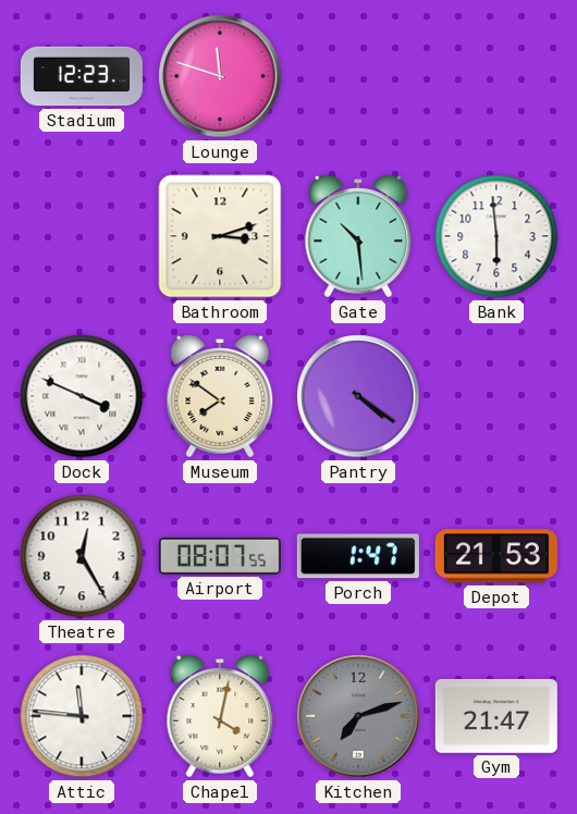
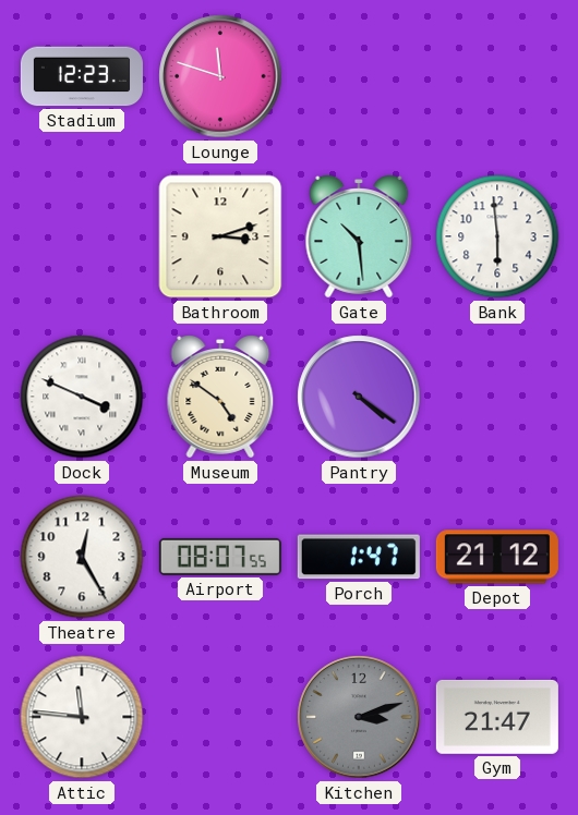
Museum: 7:51 -> 4:51 (220, 397)
Depot: 21:53 -> 21:12 (497, 557)
Chapel: 4:02 -> none (220, 716)
Kitchen: 7:12 -> 3:12 (359, 717)
